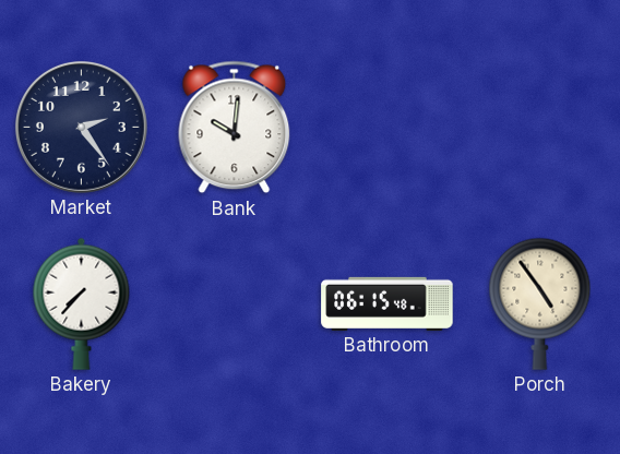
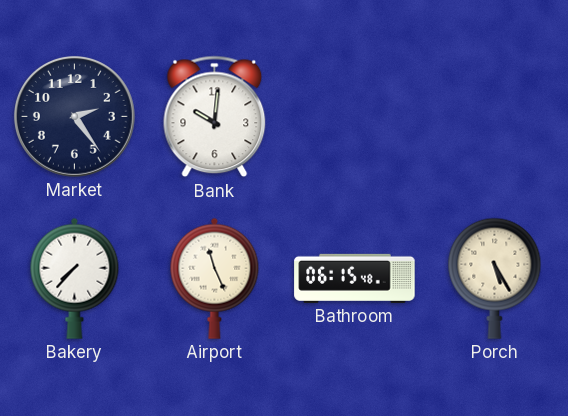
Airport: none -> 11:26 (215, 278)
Porch: 4:54 -> 5:25 (495, 278)
